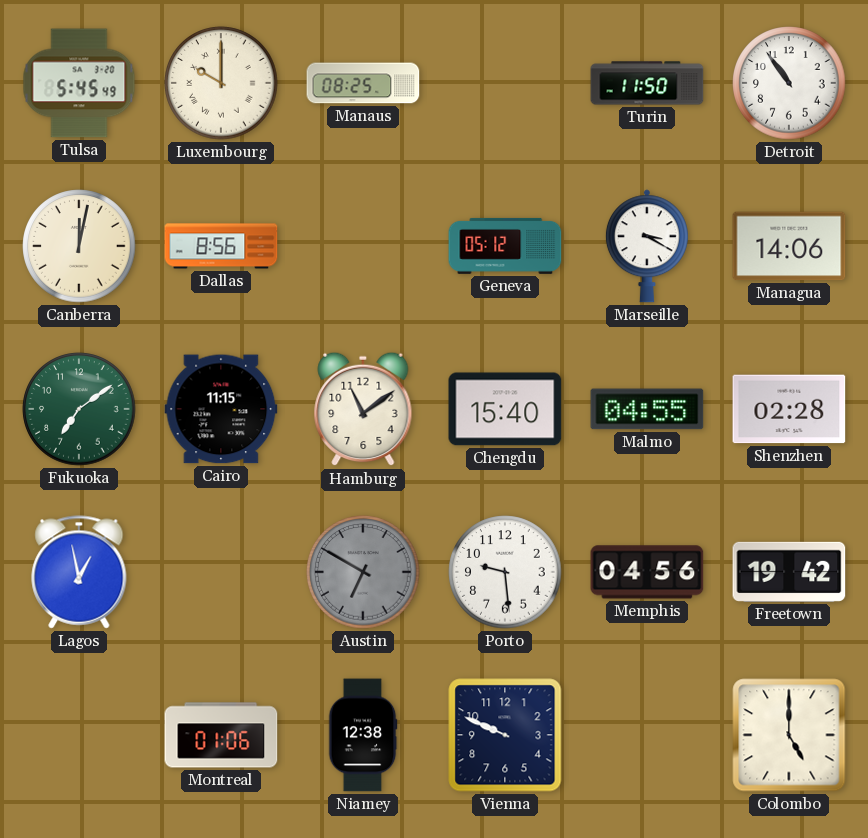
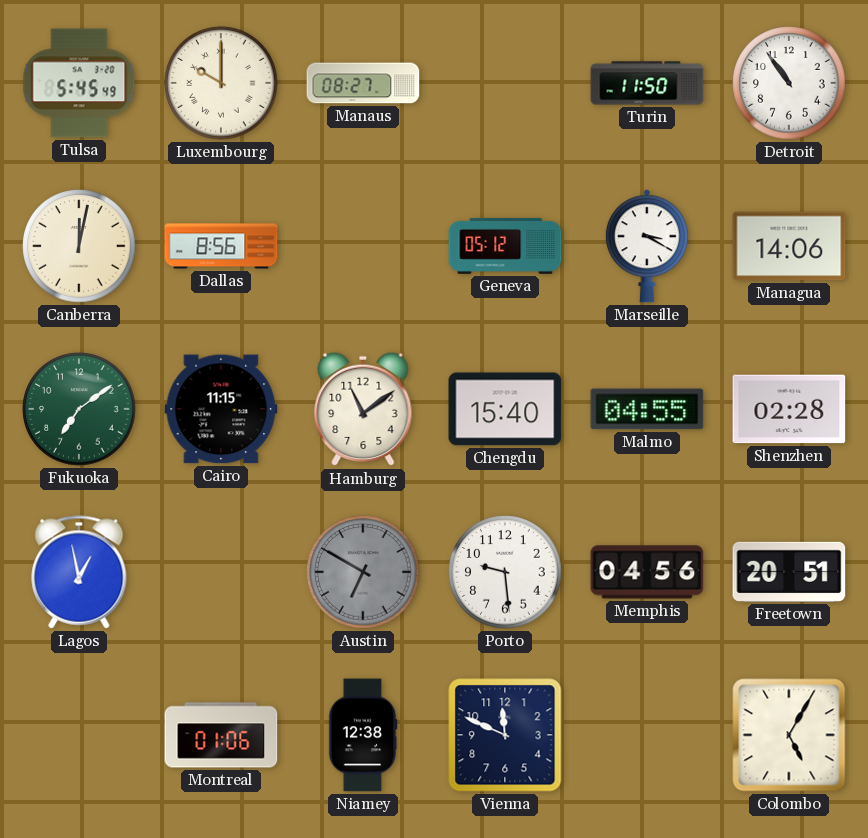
Manaus: 08:25 -> 08:27 (363, 83)
Freetown: 19:42 -> 20:51 (789, 572)
Vienna: 9:49 -> 11:49 (505, 735)
Colombo: 5:00 -> 5:05 (789, 735)
